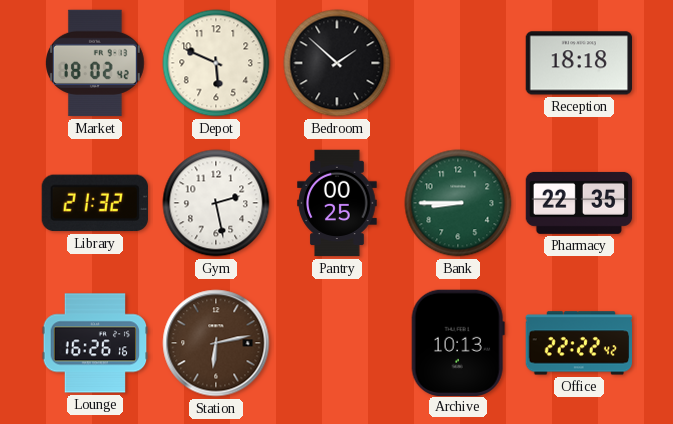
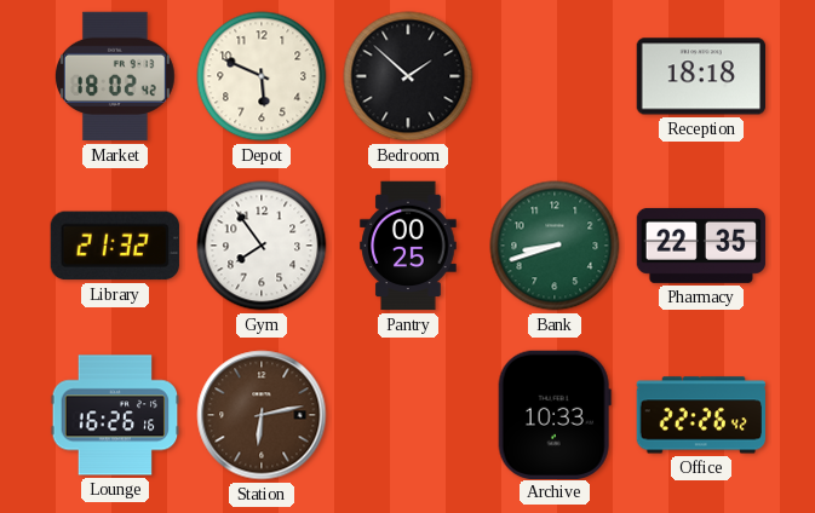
Gym: 2:28 -> 7:54 (262, 246)
Bank: 8:45 -> 8:42 (555, 246)
Archive: 10:13 -> 10:33 (555, 414)
Office: 22:22 -> 22:26 (701, 415)
